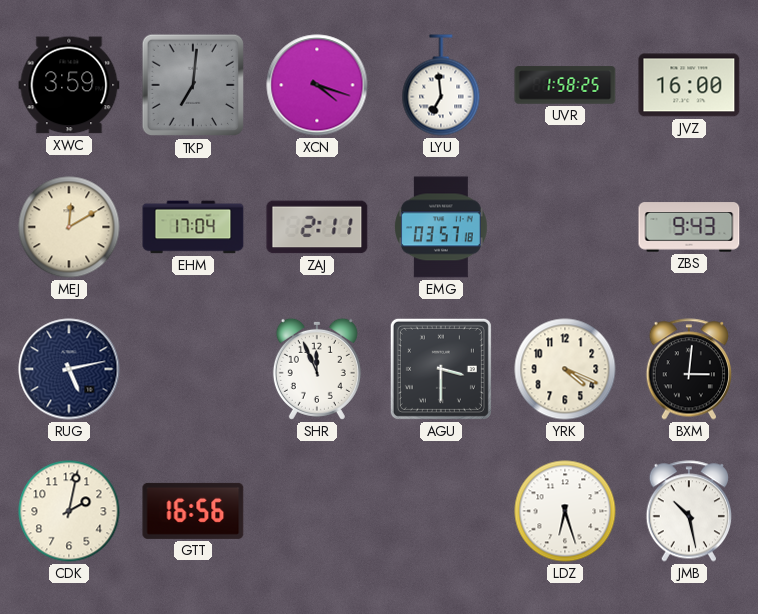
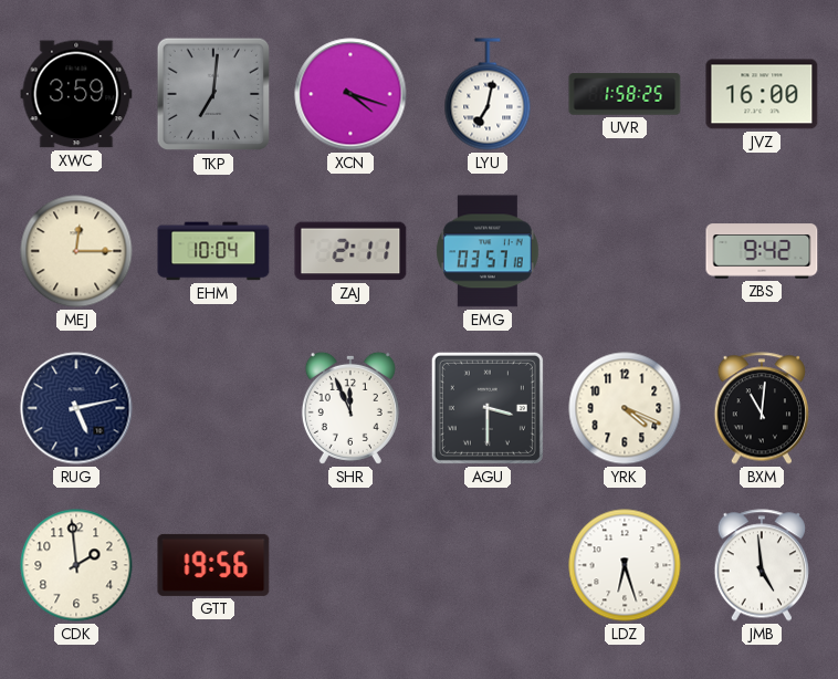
LYU: 6:59 -> 7:02 (488, 94)
MEJ: 12:10 -> 12:15 (76, 251)
EHM: 17:04 -> 10:04 (213, 251)
ZBS: 9:43 -> 9:42 (762, 251)
BXM: 3:01 -> 11:01 (761, 408)
CDK: 2:02 -> 1:59 (76, 565)
GTT: 16:56 -> 19:56 (213, 565)
JMB: 10:28 -> 4:59 (761, 565)
